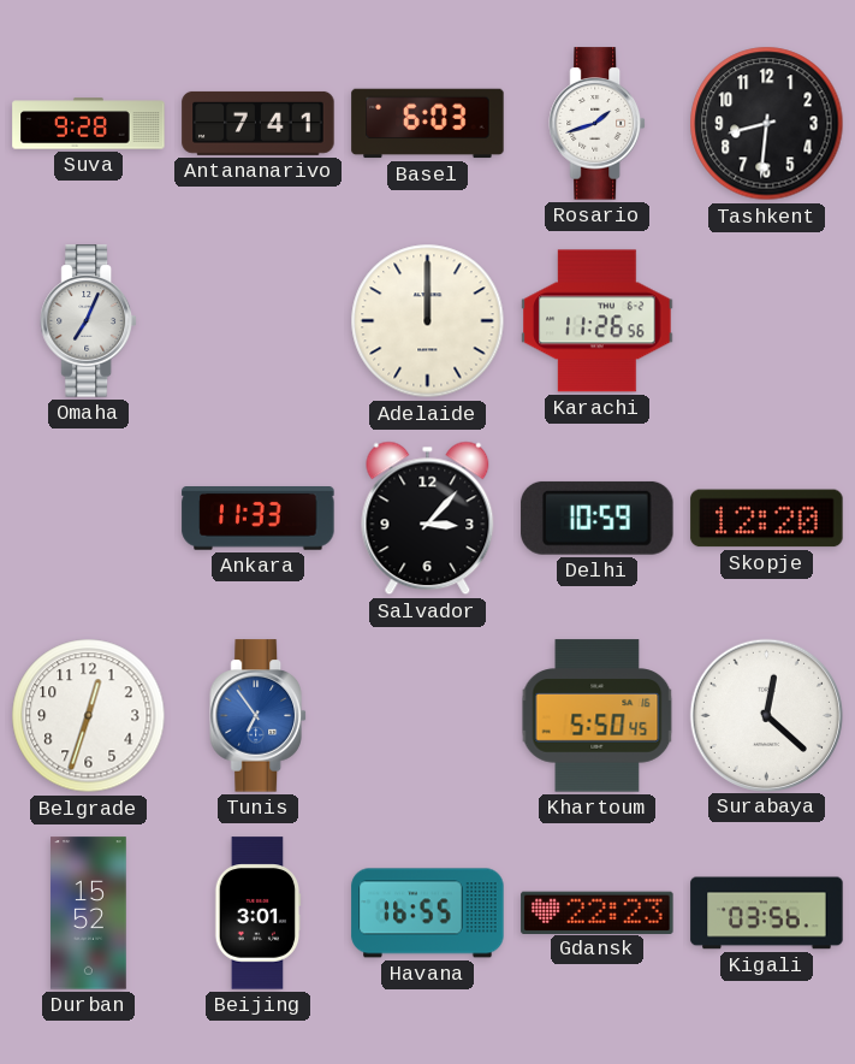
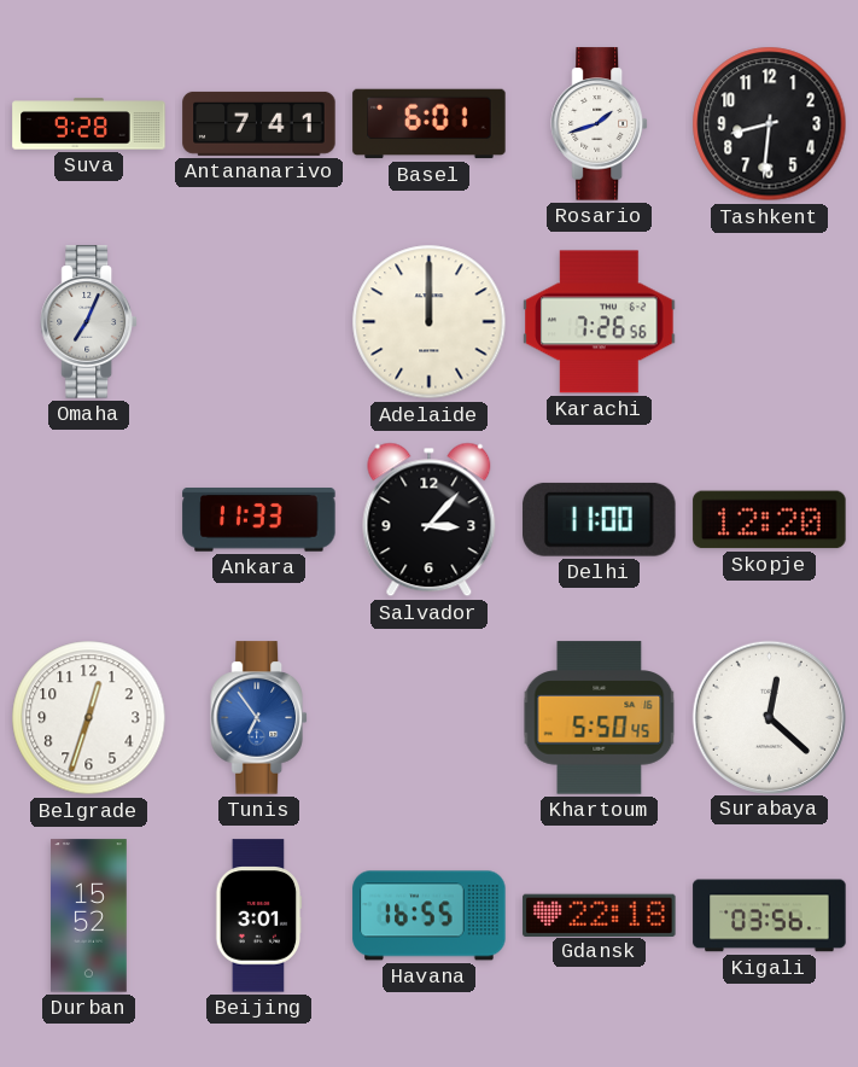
Basel: 6:03 -> 6:01 (430, 124)
Karachi: 11:26 -> 7:26 (600, 322)
Delhi: 10:59 -> 11:00 (600, 519)
Gdansk: 22:23 -> 22:18 (600, 915)
